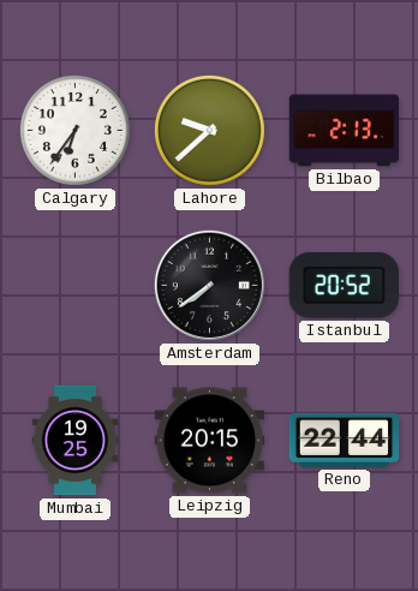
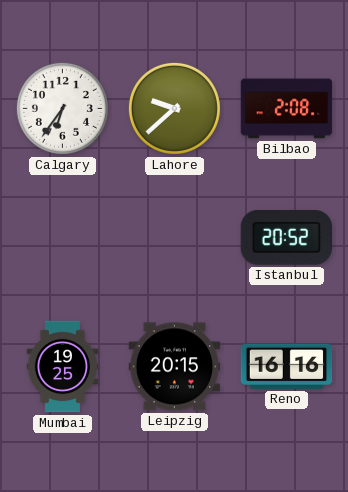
Bilbao: 2:13 -> 2:08 (287, 109)
Amsterdam: 7:39 -> none (209, 285)
Reno: 22:44 -> 16:16 (287, 366)
